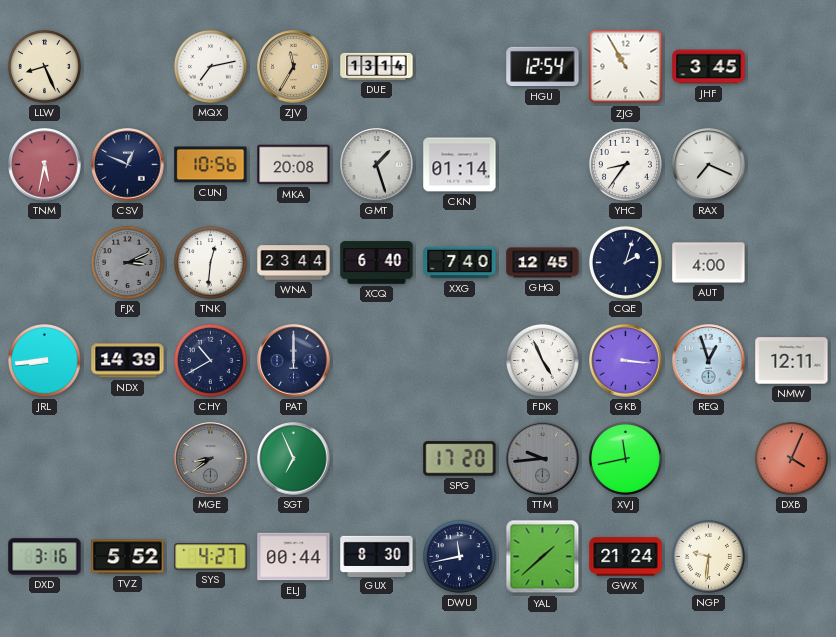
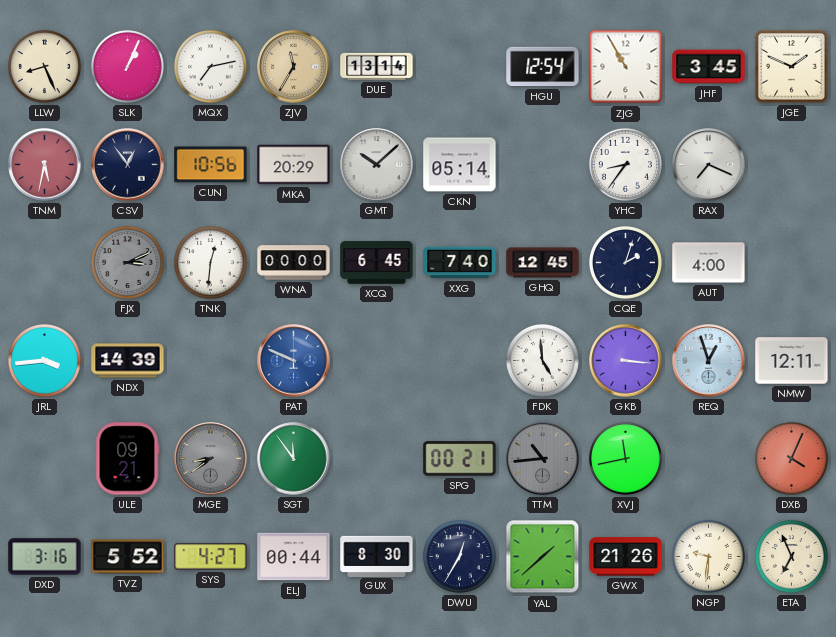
SLK: none -> 1:04 (127, 66)
JGE: none -> 1:49 (792, 67)
CSV: 12:49 -> 12:54 (128, 165)
MKA: 20:08 -> 20:29 (294, 165)
GMT: 1:27 -> 10:08 (377, 165)
CKN: 01:14 -> 05:14 (460, 165)
WNA: 23:44 -> 00:00 (294, 263)
XCQ: 6:40 -> 6:45 (377, 263)
JRL: 8:44 -> 3:44 (44, 360)
CHY: 10:40 -> none (210, 360)
PAT: 12:00 -> 9:49 (294, 361)
PAT dial: navy -> blue (294, 361)
FDK: 4:56 -> 4:59 (542, 360)
ULE: none -> 09:21 (127, 459)
SGT: 6:56 -> 11:54 (294, 459)
SPG: 17:20 -> 00:21 (460, 459)
TTM: 9:44 -> 10:44 (543, 459)
DWU: 11:43 -> 12:35 (459, 556)
GWX: 21:24 -> 21:26 (626, 557)
ETA: none -> 6:56 (791, 556)
